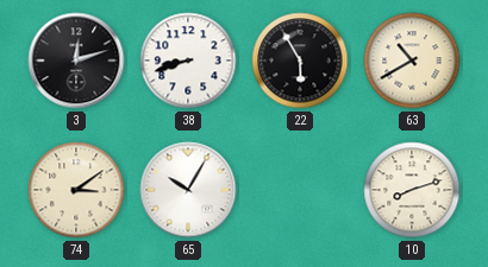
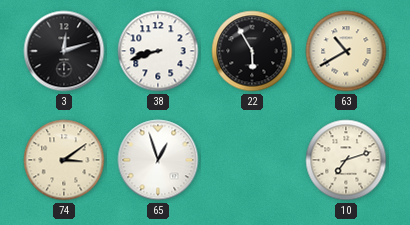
65: 10:05 -> 12:57 (158, 160)
10: 8:12 -> 7:12 (346, 160)
